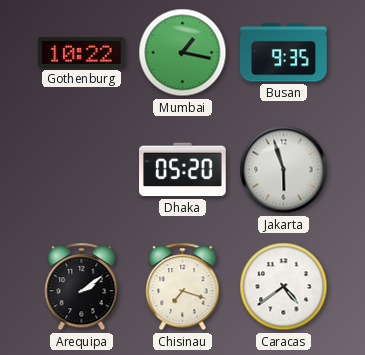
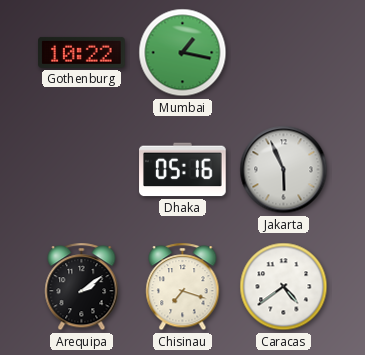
Busan: 9:35 -> none (284, 53)
Dhaka: 05:20 -> 05:16 (183, 170)
Jakarta: 5:57 -> 5:56 (284, 170)
